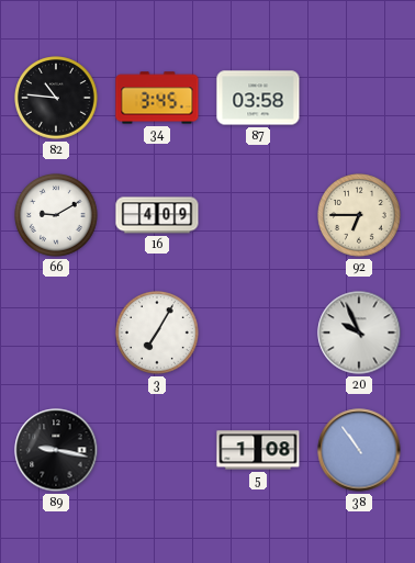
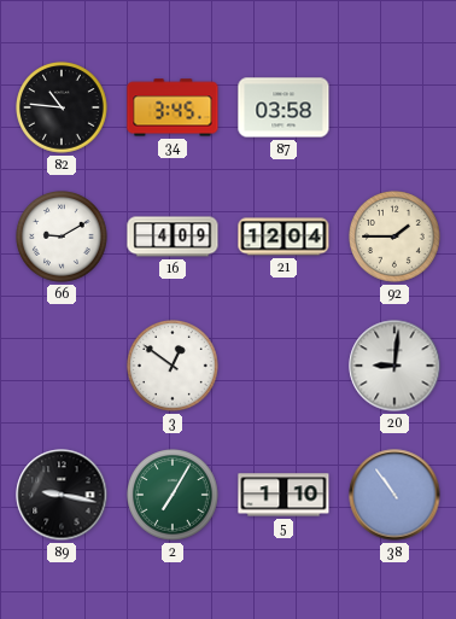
21: none -> 12:04 (283, 236)
92: 6:45 -> 1:45 (396, 238)
3: 7:05 -> 12:51 (174, 367)
20: 9:56 -> 9:01 (394, 366)
2: none -> 7:05 (174, 496)
5: 1:08 -> 1:10 (283, 495)
